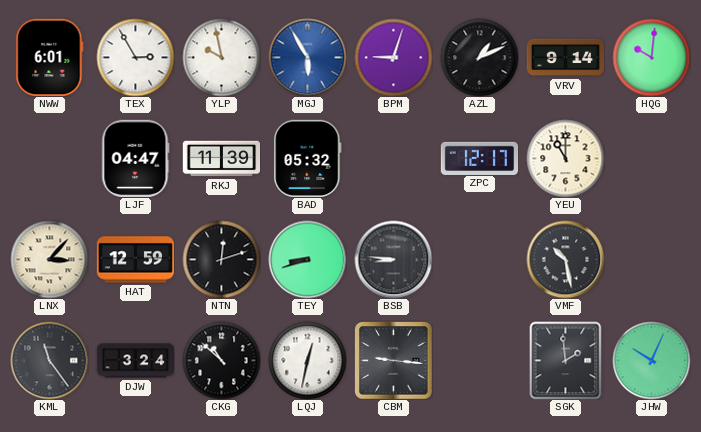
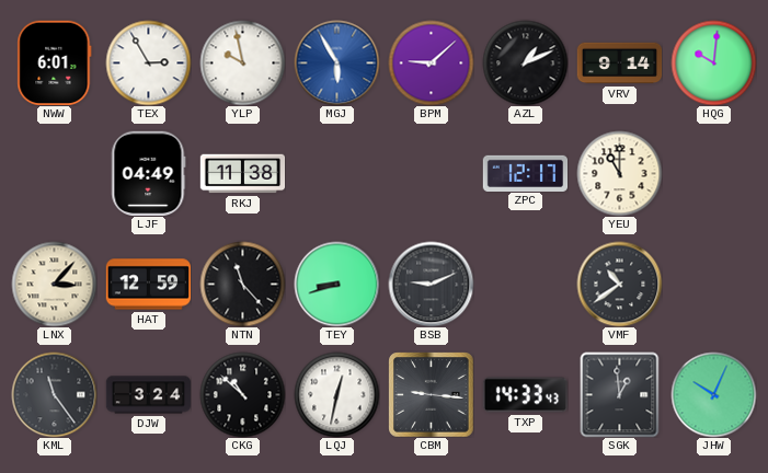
BPM: 9:03 -> 9:08 (431, 62)
LJF: 04:47 -> 04:49 (149, 173)
RKJ: 11:39 -> 11:38 (242, 174)
BAD: 05:32 -> none (308, 158)
NTN: 12:12 -> 11:23 (242, 284)
BSB: 8:46 -> 9:11 (431, 284)
VMF: 10:28 -> 10:39 (619, 284)
TXP: none -> 14:33 (525, 395)
SGK: 1:59 -> 12:59 (620, 394)
